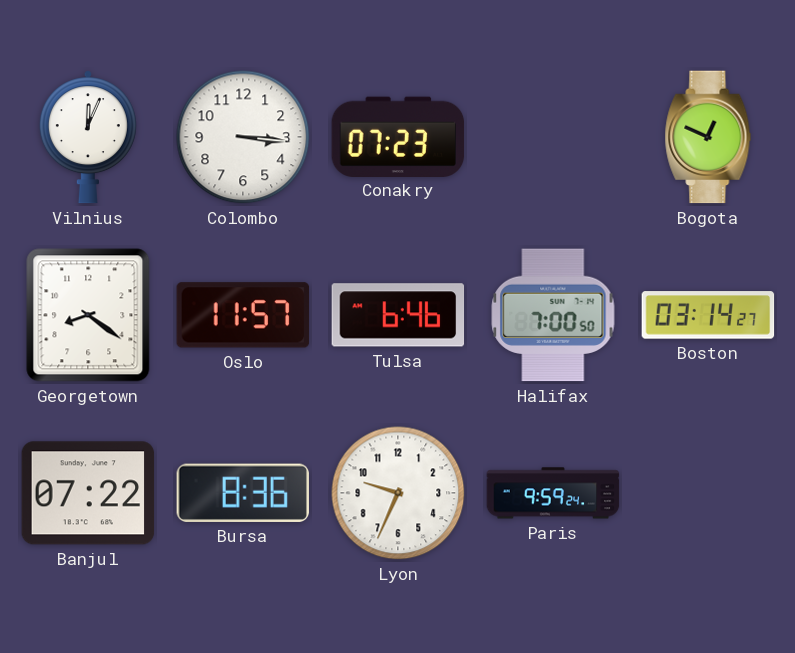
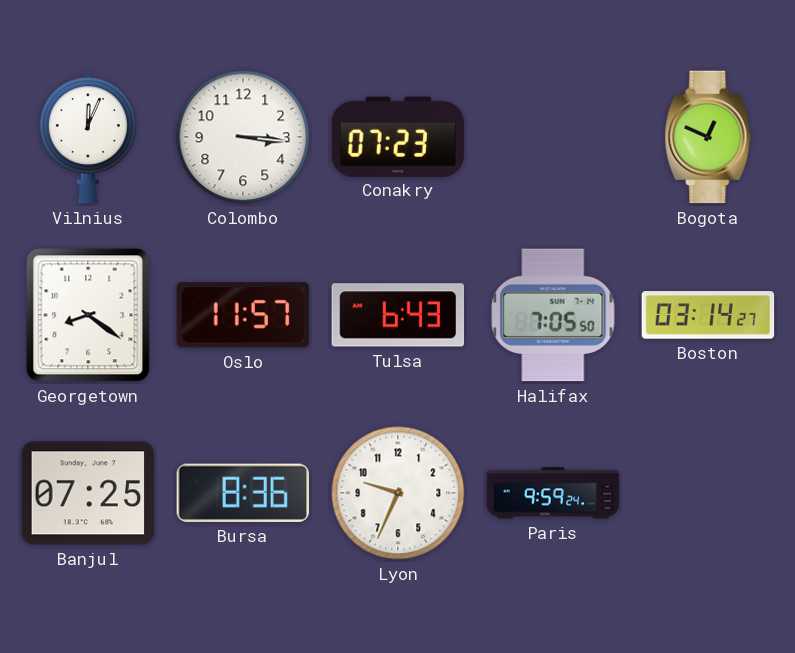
Tulsa: 6:46 -> 6:43 (398, 315)
Halifax: 7:00 -> 7:05 (553, 315)
Banjul: 07:22 -> 07:25 (88, 493)
